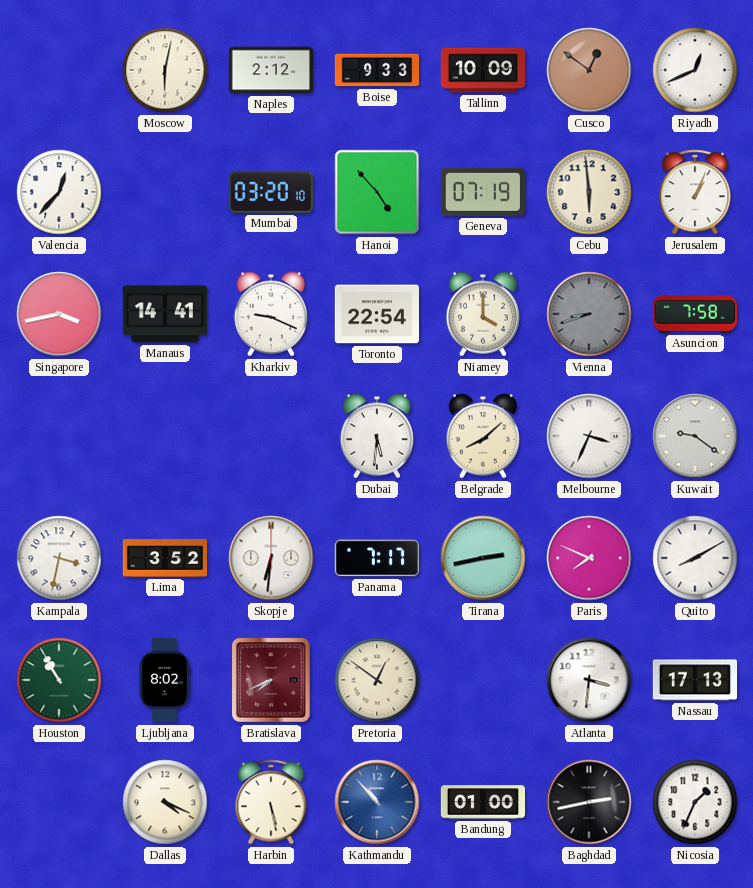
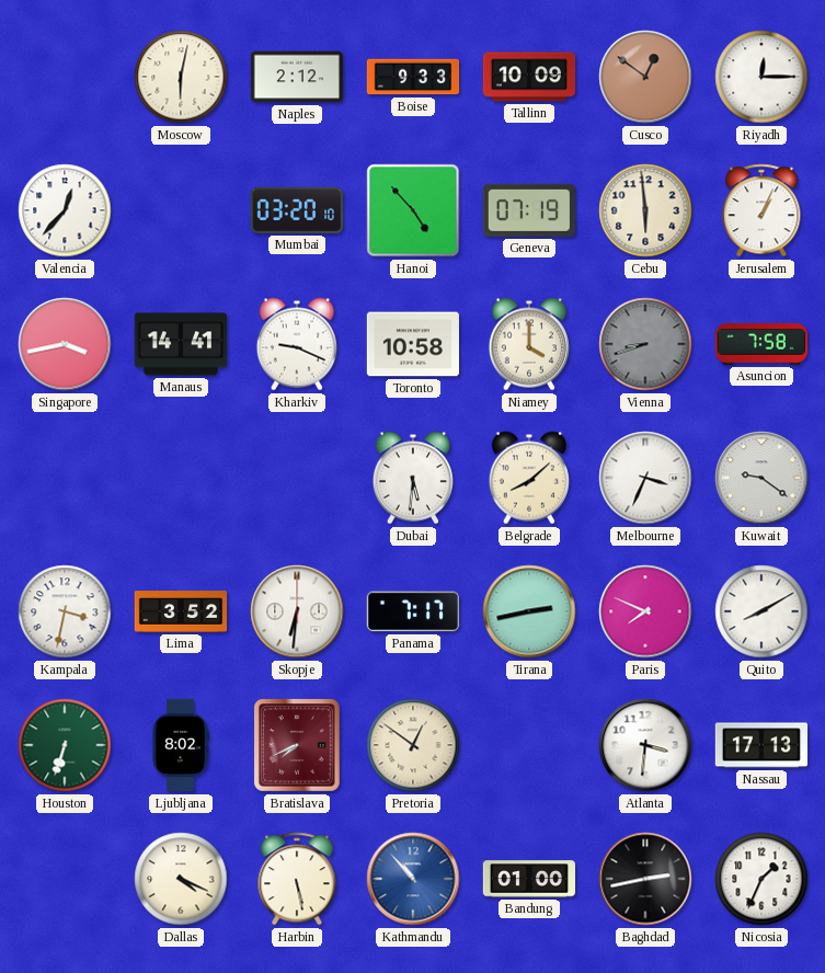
Riyadh: 12:41 -> 12:15 (761, 77)
Toronto: 22:54 -> 10:58 (413, 344)
Houston: 10:55 -> 6:33 (65, 745)
